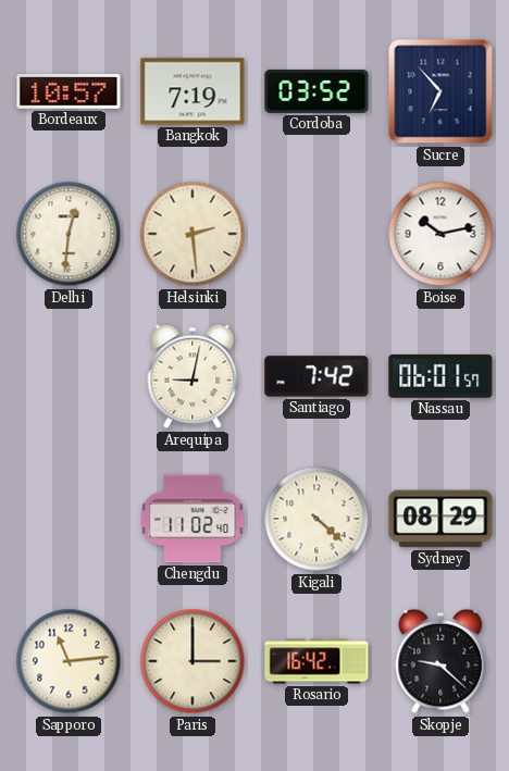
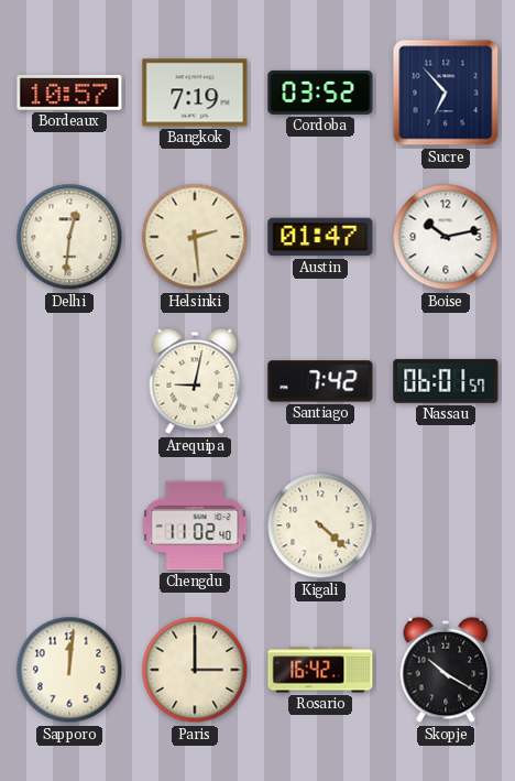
Austin: none -> 01:47 (320, 237)
Sydney: 08:29 -> none (440, 519)
Sapporo: 11:14 -> 12:01 (69, 670)
Skopje: 9:22 -> 10:20 (446, 670)
